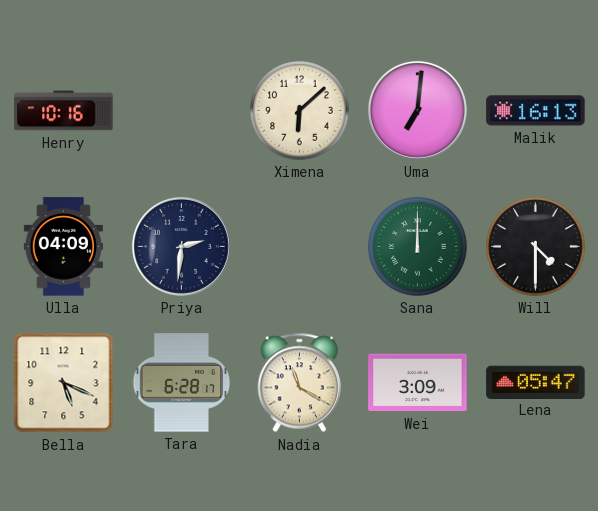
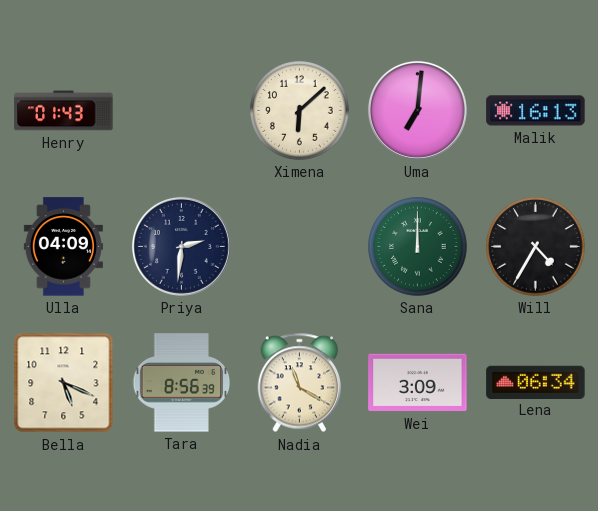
Henry: 10:16 -> 01:43 (64, 111)
Will: 4:30 -> 4:35 (536, 247)
Tara: 6:28 -> 8:56 (182, 383)
Lena: 05:47 -> 06:34 (536, 382)
